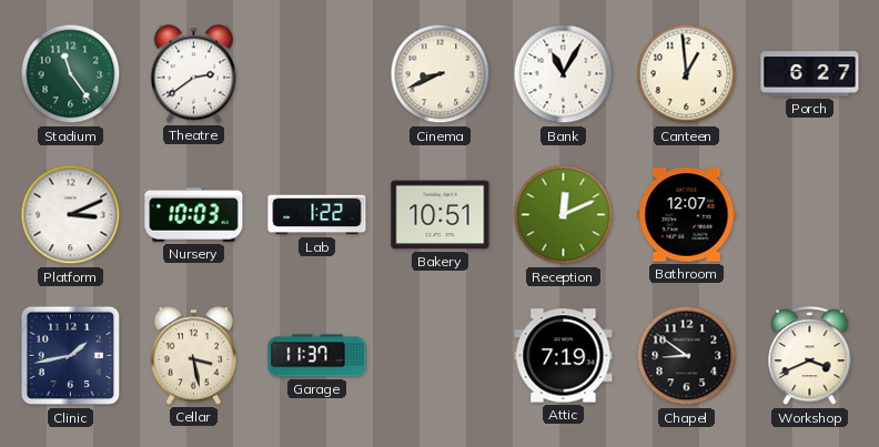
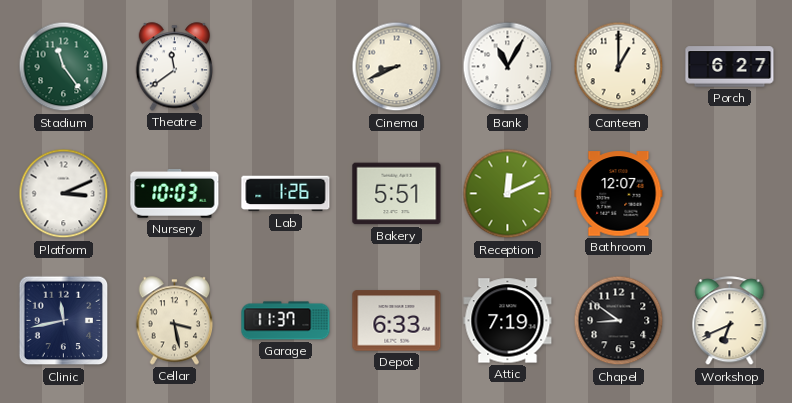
Theatre: 2:39 -> 11:39 (175, 67)
Canteen: 12:59 -> 1:00 (619, 67)
Lab: 1:22 -> 1:26 (286, 194)
Bakery: 10:51 -> 5:51 (397, 194)
Clinic: 1:43 -> 11:43 (64, 321)
Depot: none -> 6:33 (397, 321)
Workshop: 3:41 -> 6:41 (730, 321)
